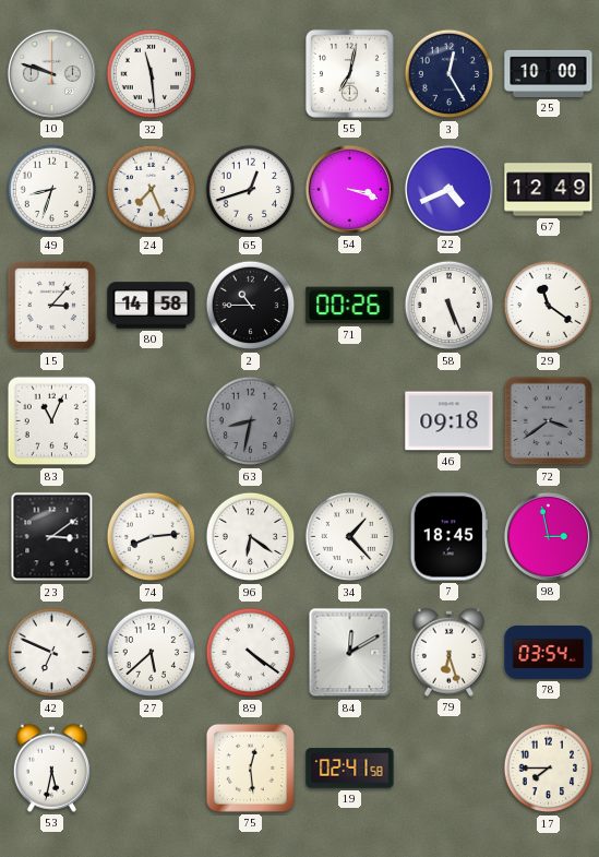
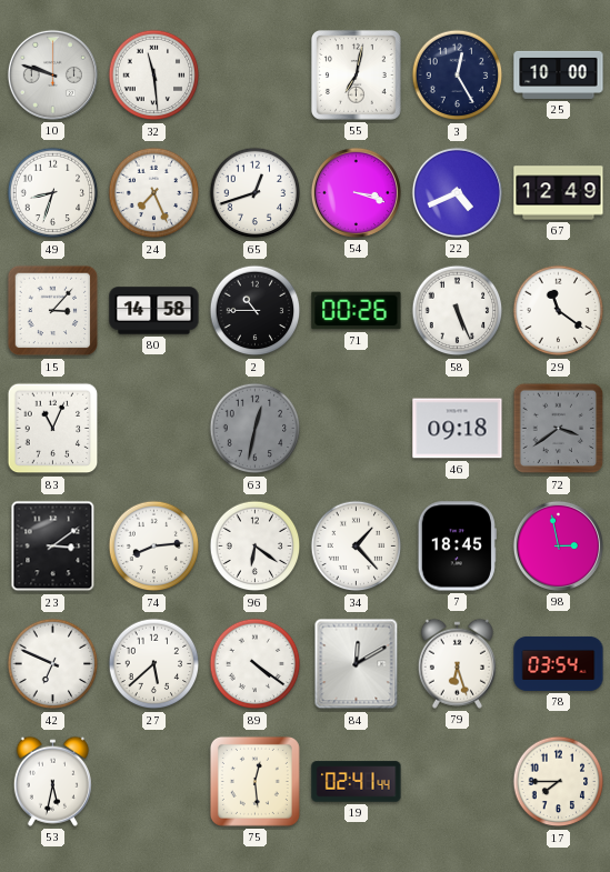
63: 8:32 -> 12:32 (256, 429)
19: 02:41:58 -> 02:41:44 (357, 782)
